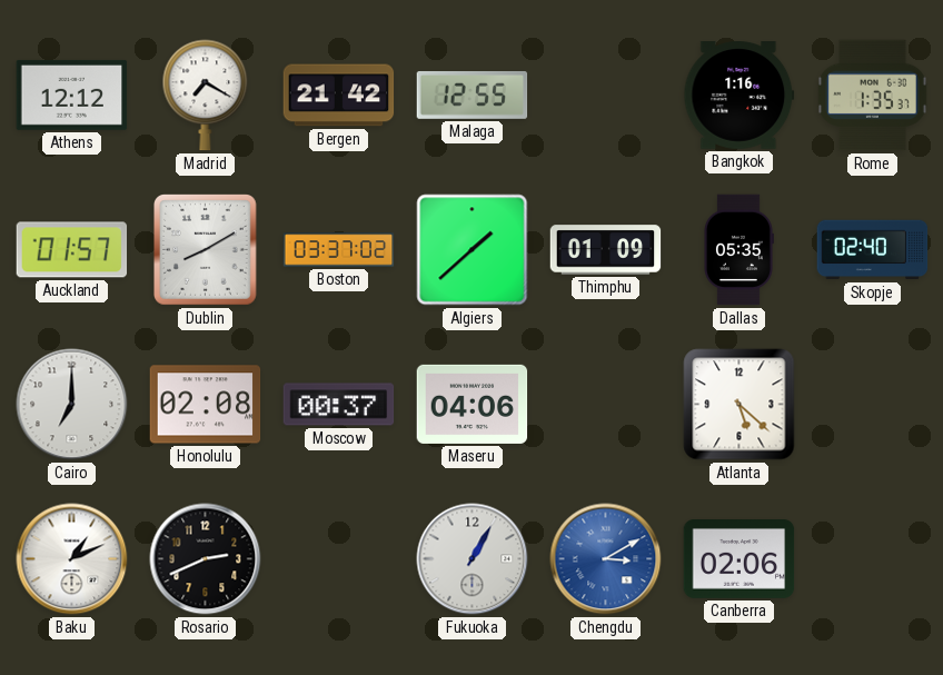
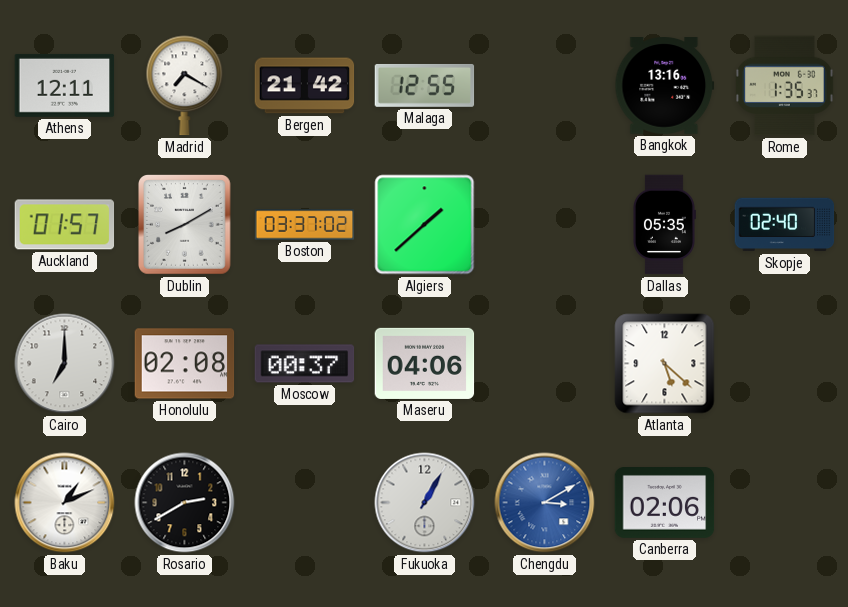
Athens: 12:12 -> 12:11 (65, 85)
Bangkok: 1:16 -> 13:16 (665, 86)
Thimphu: 01:09 -> none (606, 250)
Rosario: 2:41 -> 2:40 (185, 503)
